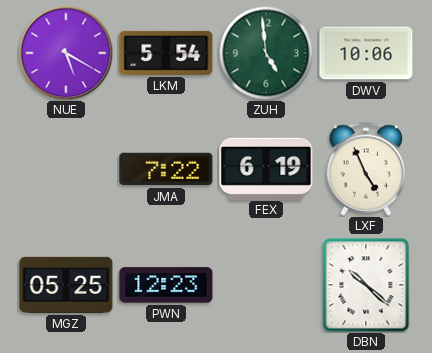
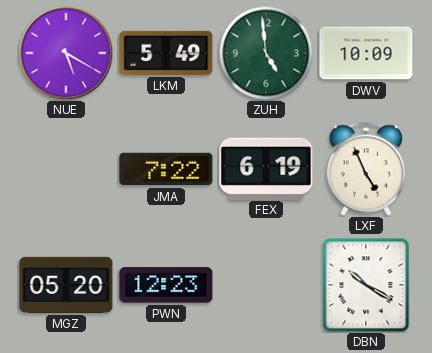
LKM: 5:54 -> 5:49 (166, 53)
DWV: 10:06 -> 10:09 (366, 53)
MGZ: 05:25 -> 05:20 (66, 285)
DBN: 10:22 -> 10:20 (366, 285)
